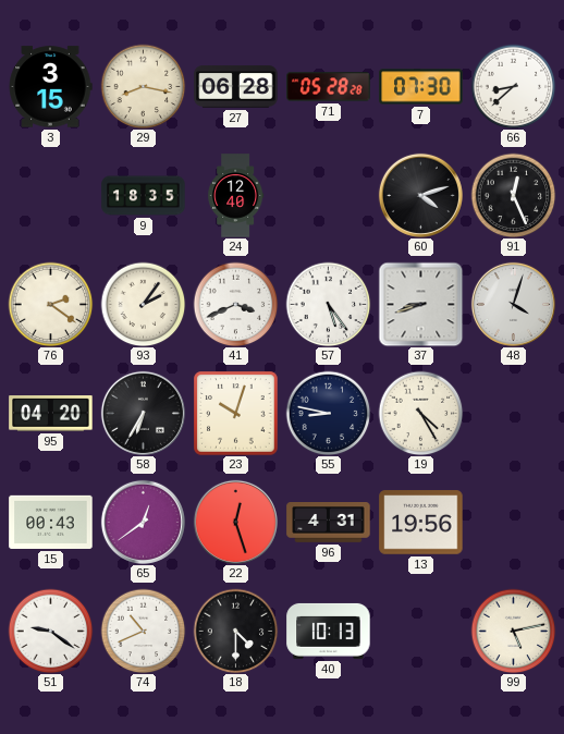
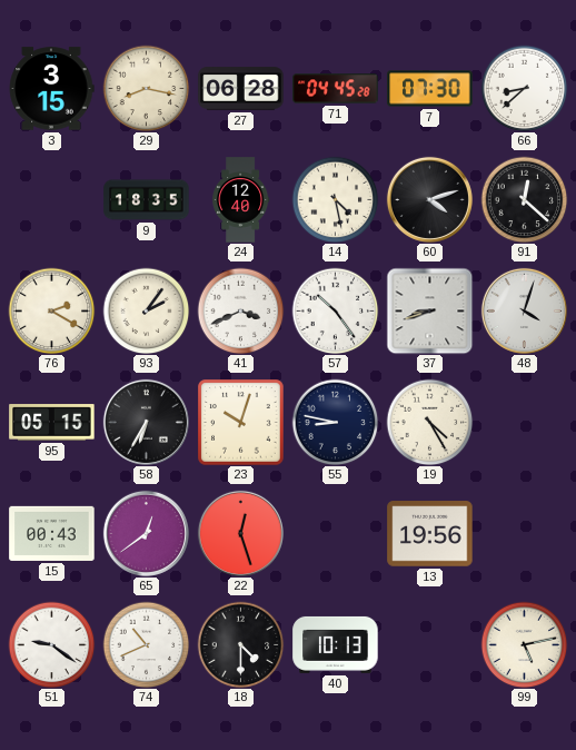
71: 05:28 -> 04:45 (336, 89)
14: none -> 4:28 (335, 199)
91: 12:26 -> 12:22 (524, 199)
76: 2:21 -> 2:20 (51, 310)
57: 5:24 -> 10:24 (335, 310)
95: 04:20 -> 05:15 (52, 423)
96: 4:31 -> none (329, 523)
